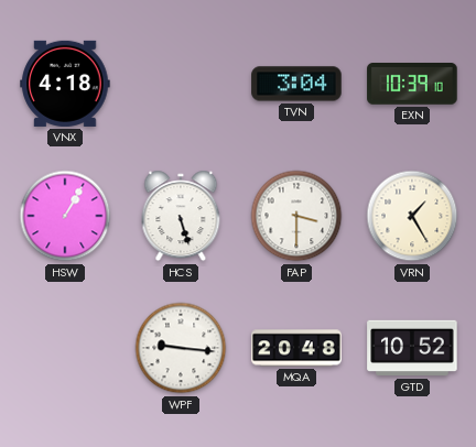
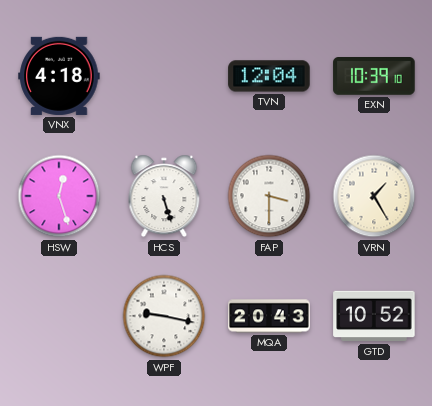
TVN: 3:04 -> 12:04 (269, 76)
HSW: 1:05 -> 12:27 (59, 196)
WPF: 9:16 -> 9:17 (164, 316)
MQA: 20:48 -> 20:43 (269, 316)
